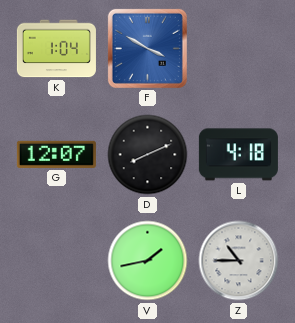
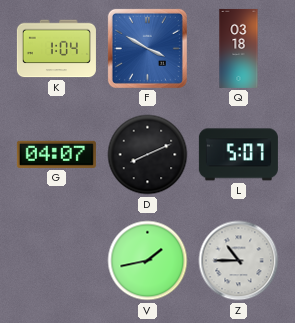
Q: none -> 03:18 (239, 48)
G: 12:07 -> 04:07 (56, 154)
L: 4:18 -> 5:07 (238, 155)
